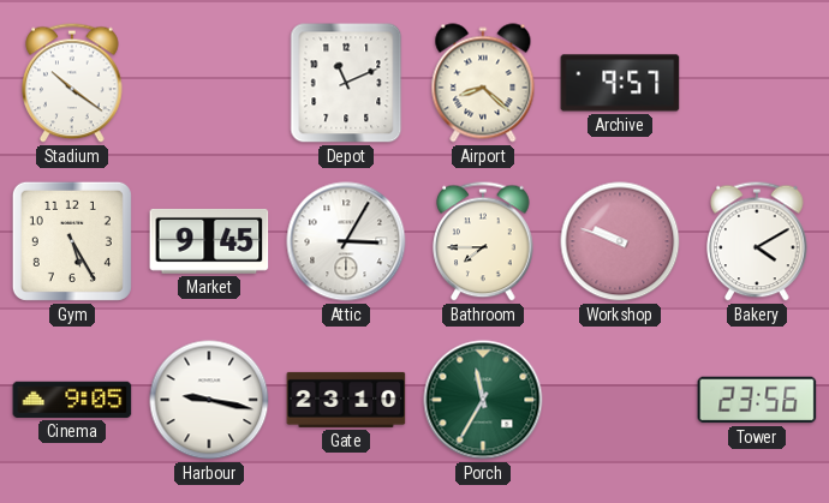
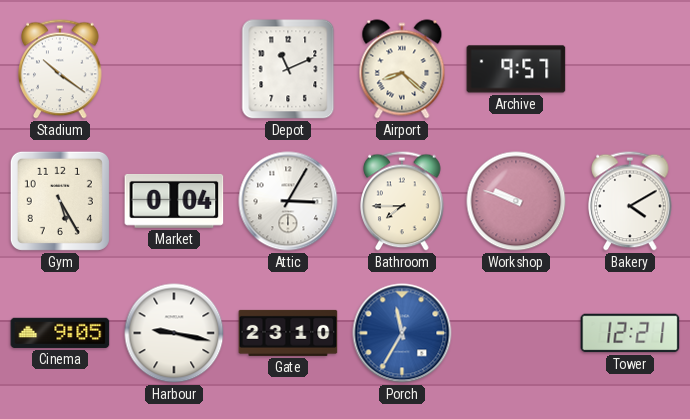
Market: 9:45 -> 0:04 (174, 201)
Porch dial: green -> blue (402, 333)
Tower: 23:56 -> 12:21 (630, 333)
